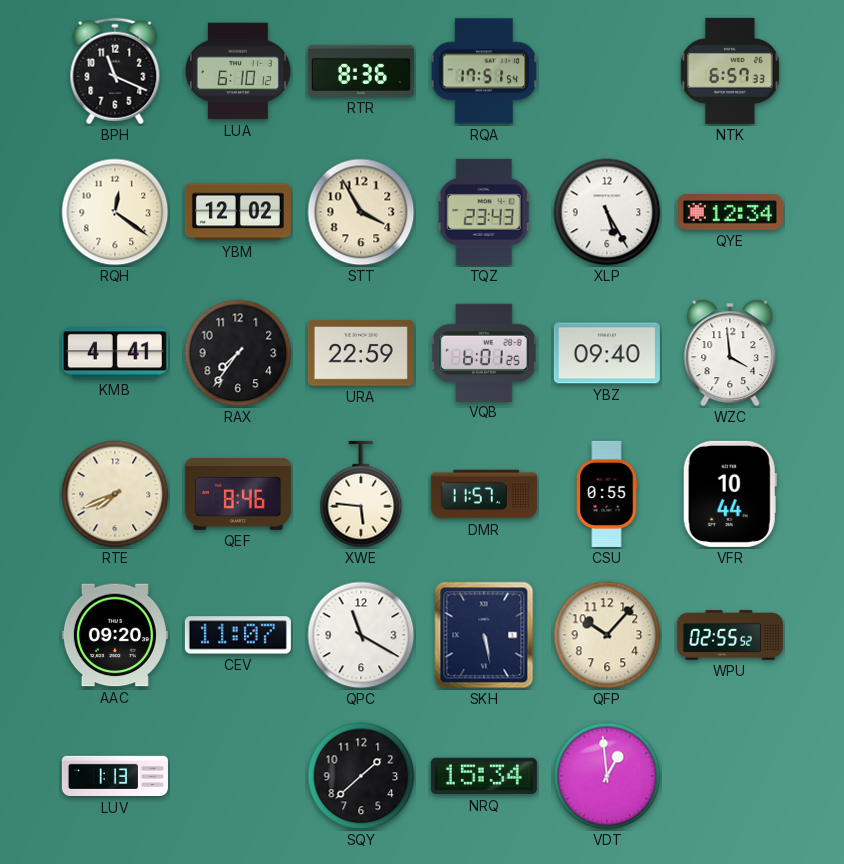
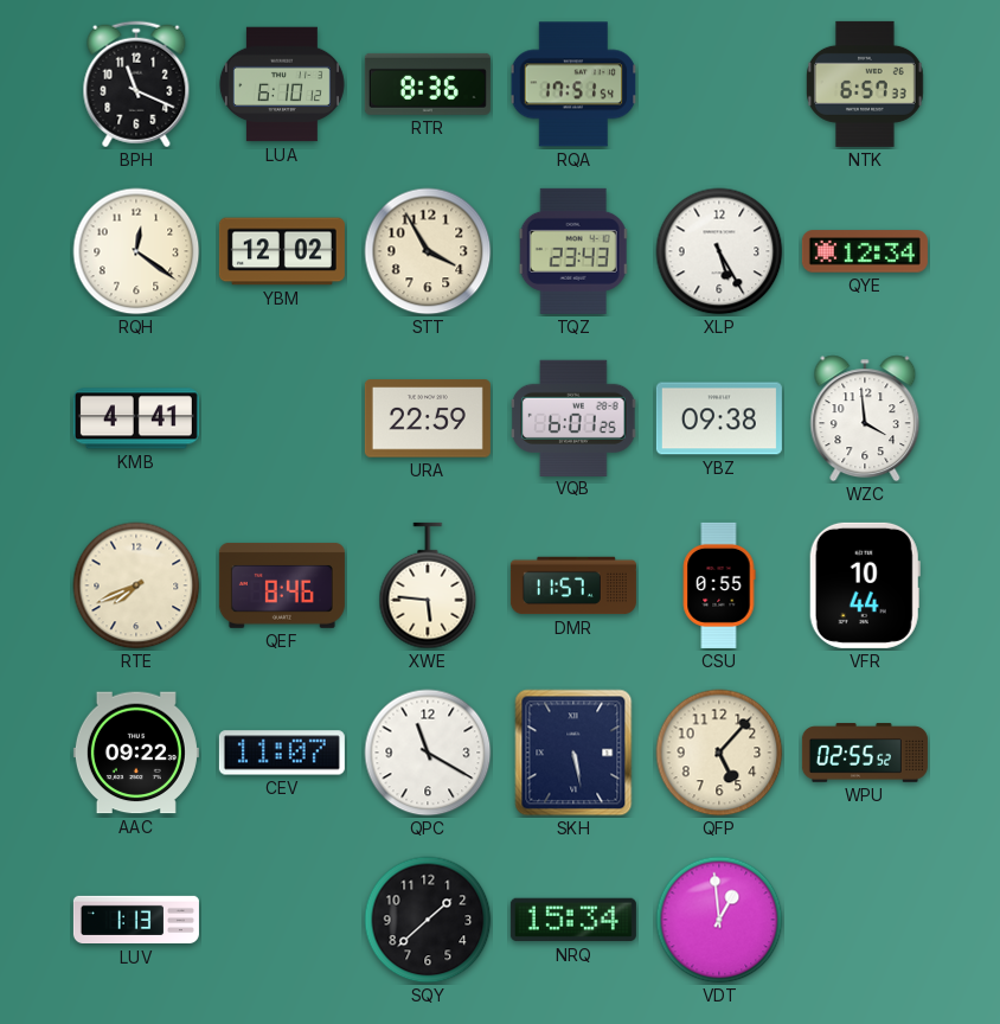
RAX: 7:36 -> none (238, 353)
YBZ: 09:40 -> 09:38 (719, 418)
AAC: 09:20 -> 09:22 (136, 753)
QFP: 10:07 -> 5:07 (719, 753)
